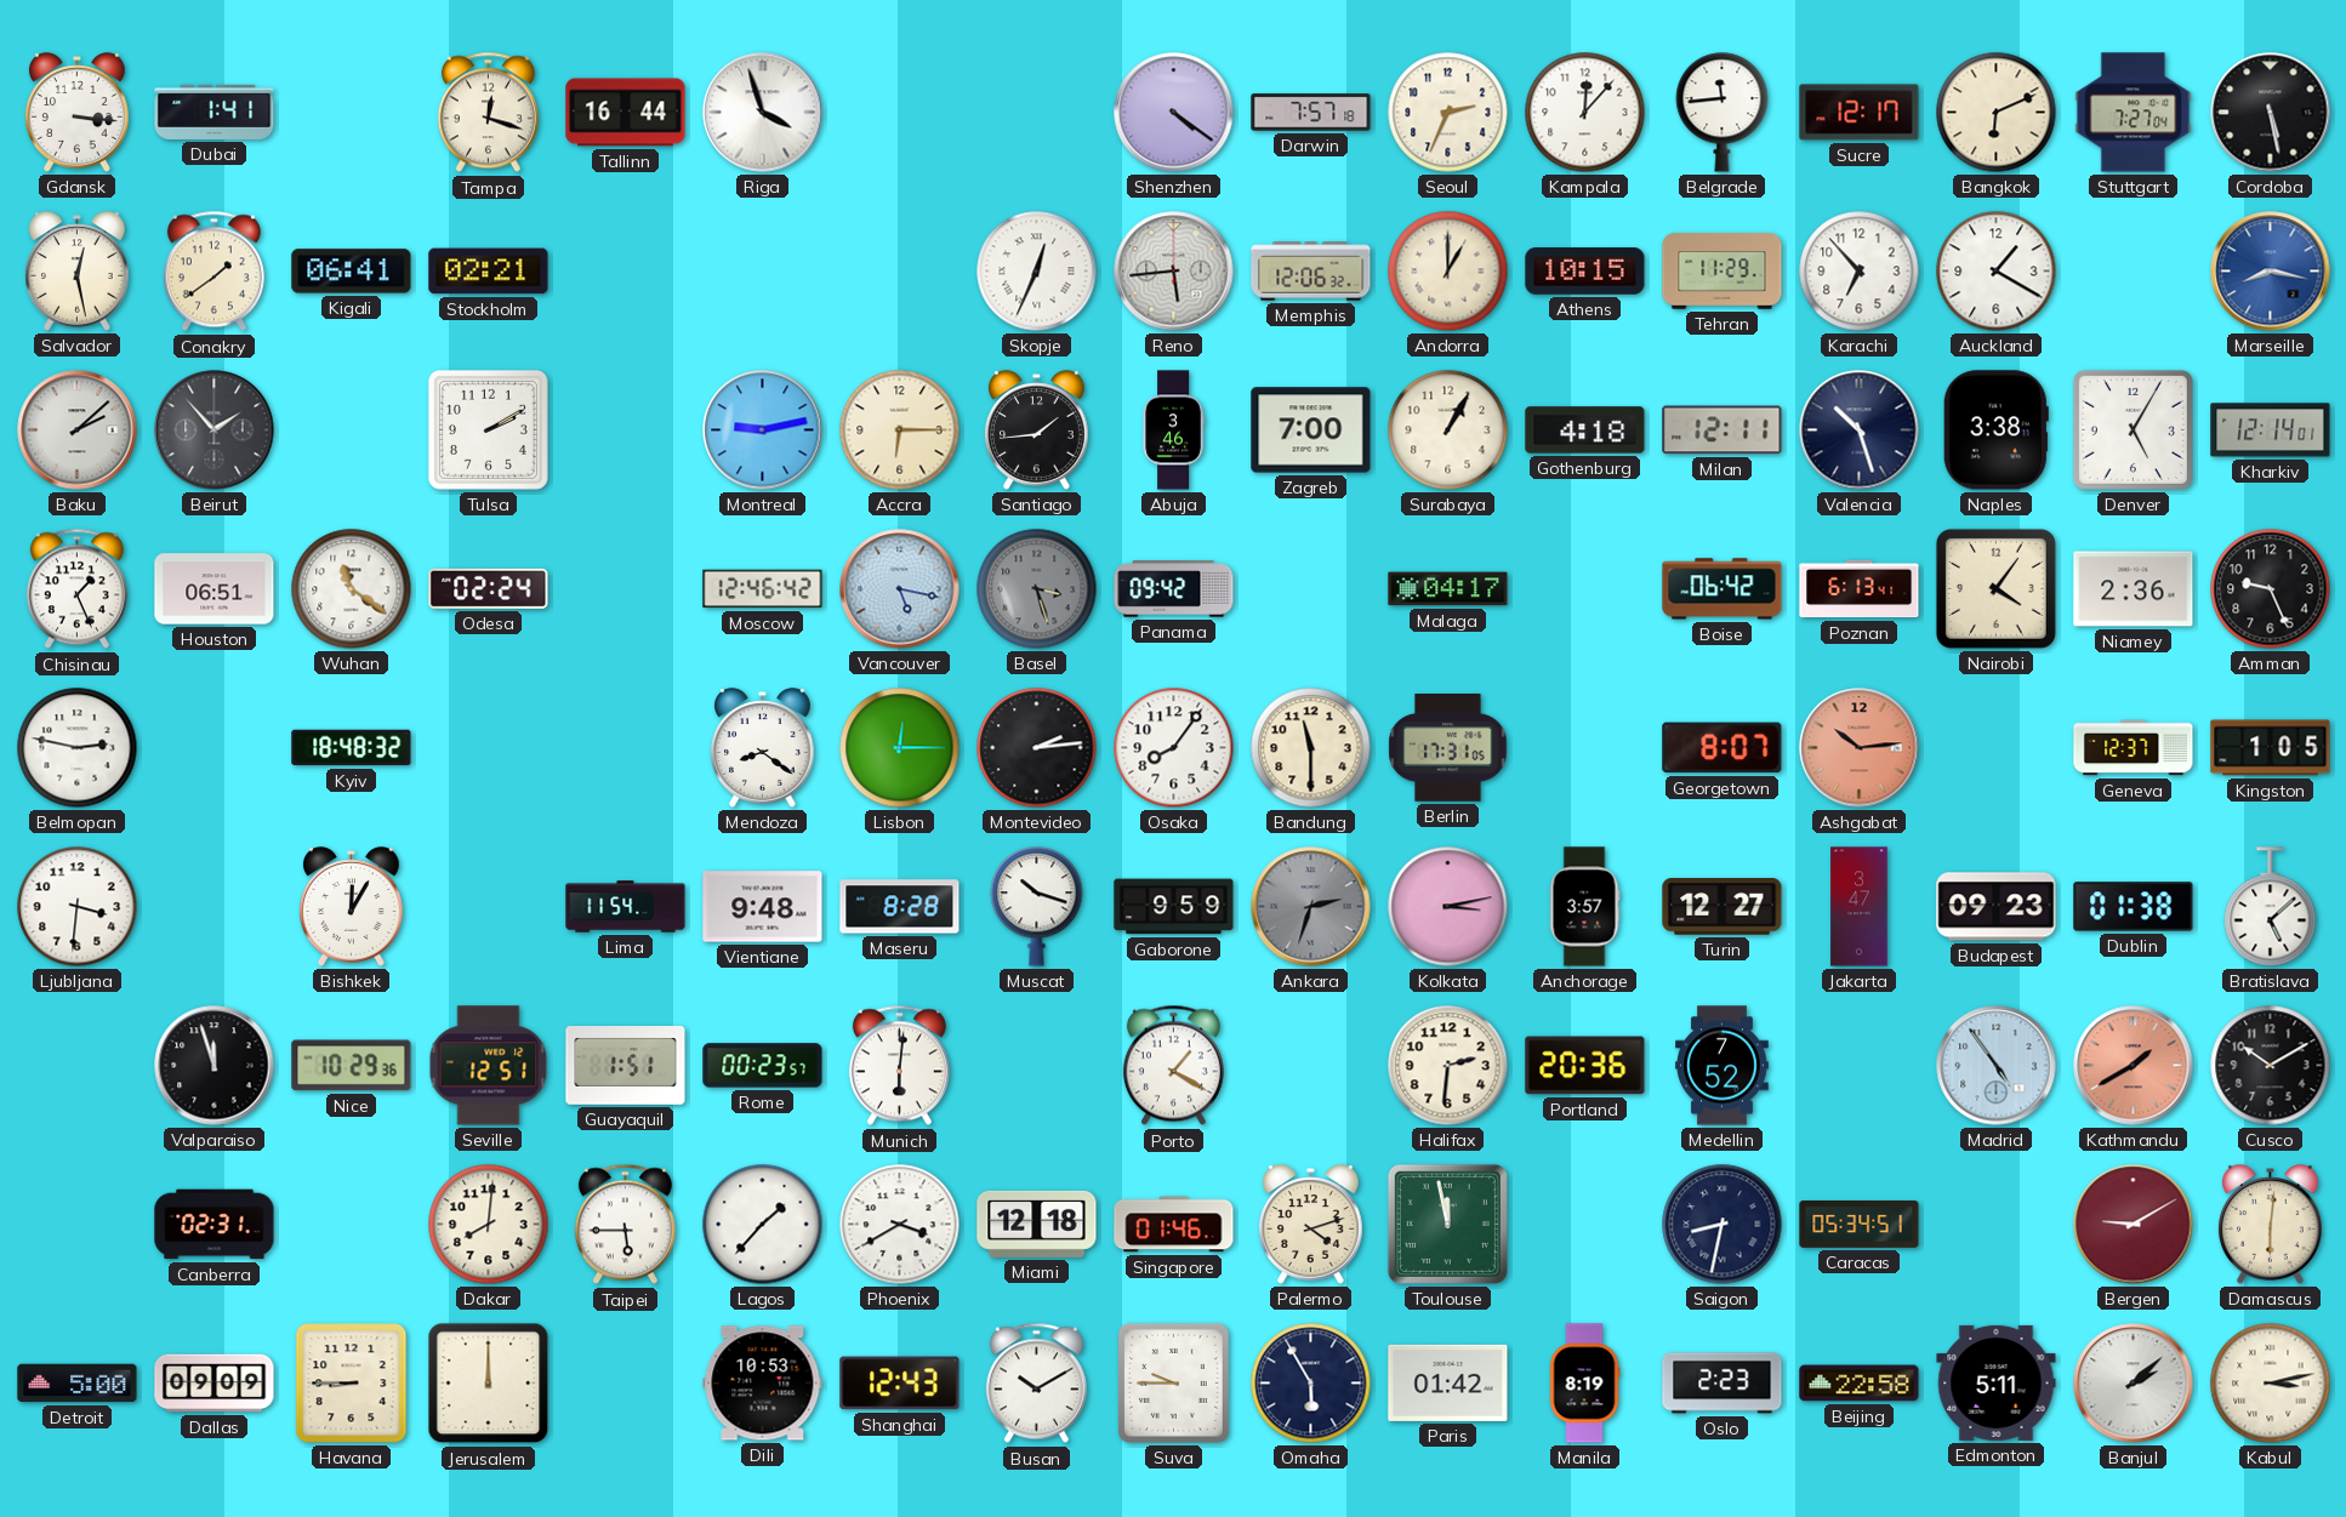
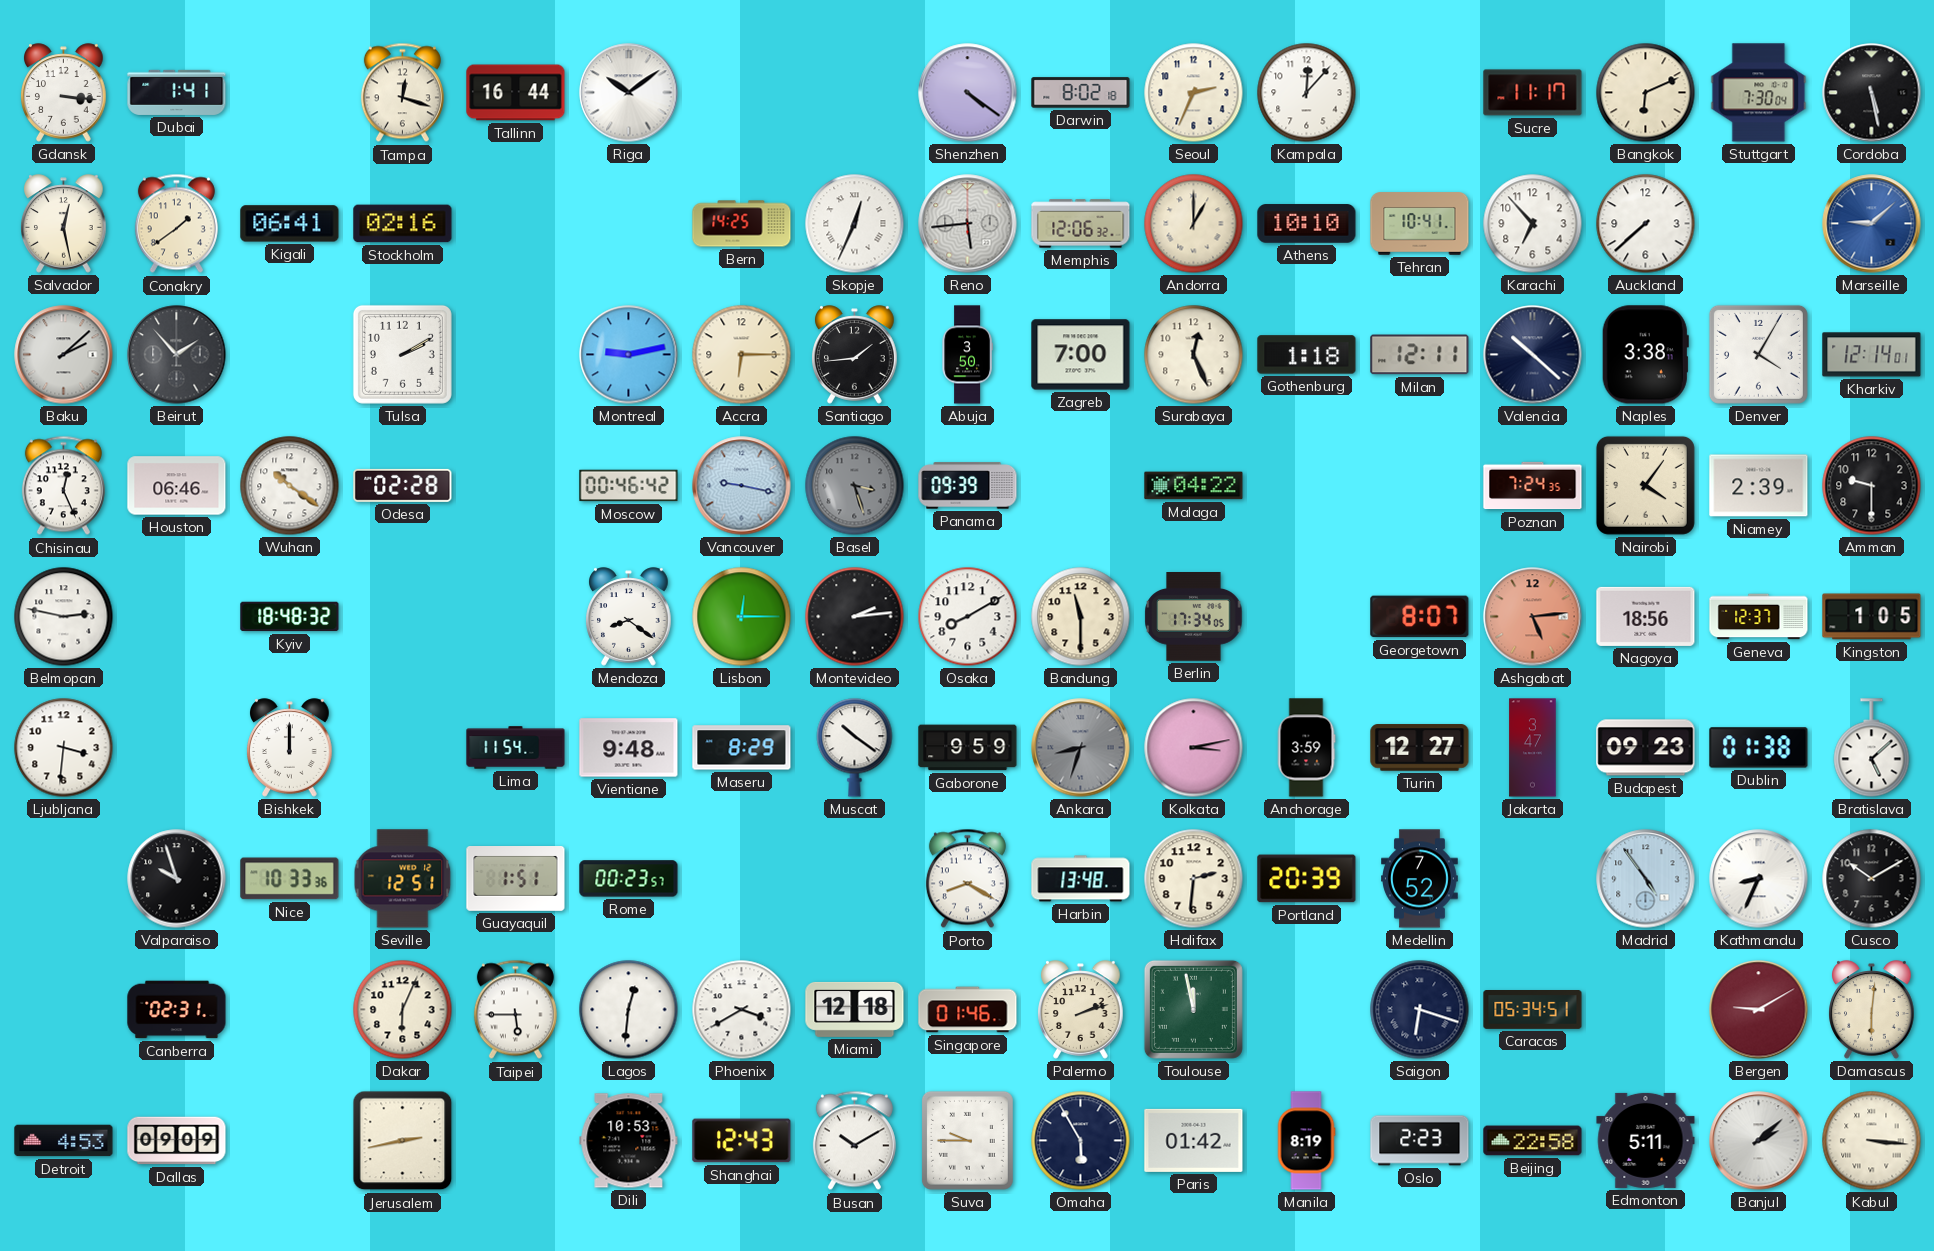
Riga: 3:57 -> 10:09 (629, 93)
Darwin: 7:57 -> 8:02 (1081, 93)
Belgrade: 11:44 -> none (1723, 113)
Sucre: 12:17 -> 11:17 (1533, 93)
Stuttgart: 7:27 -> 7:30 (1759, 93)
Stockholm: 02:21 -> 02:16 (403, 224)
Bern: none -> 14:25 (742, 224)
Athens: 10:15 -> 10:10 (1307, 224)
Tehran: 11:29 -> 10:41 (1420, 224)
Auckland: 1:20 -> 7:38 (1646, 224)
Marseille: 8:17 -> 9:08 (1872, 224)
Abuja: 3:46 -> 3:50 (967, 355)
Surabaya: 1:05 -> 12:26 (1194, 355)
Gothenburg: 4:18 -> 1:18 (1307, 355)
Valencia: 10:27 -> 10:22 (1533, 355)
Denver: 5:05 -> 4:05 (1758, 354)
Chisinau: 1:26 -> 12:26 (63, 486)
Houston: 06:51 -> 06:46 (177, 486)
Wuhan: 11:21 -> 10:21 (290, 486)
Odesa: 02:24 -> 02:28 (403, 485)
Moscow: 12:46 -> 00:46 (629, 486)
Vancouver: 5:17 -> 9:17 (742, 486)
Panama: 09:42 -> 09:39 (968, 486)
Malaga: 04:17 -> 04:22 (1194, 486)
Boise: 06:42 -> none (1723, 589)
Poznan: 6:13 -> 7:24 (1533, 486)
Niamey: 2:36 -> 2:39 (1759, 486)
Amman: 9:26 -> 9:30 (1872, 486)
Osaka: 8:06 -> 8:10 (968, 617)
Berlin: 17:31 -> 17:34 (1194, 617)
Ashgabat: 10:14 -> 5:14 (1533, 617)
Nagoya: none -> 18:56 (1646, 616)
Bishkek: 12:05 -> 12:00 (290, 748)
Maseru: 8:28 -> 8:29 (742, 748)
Muscat: 10:18 -> 10:21 (855, 748)
Ankara: 2:33 -> 8:33 (1081, 748)
Anchorage: 3:57 -> 3:59 (1306, 748)
Valparaiso: 11:57 -> 9:57 (177, 879)
Nice: 10:29 -> 10:33 (290, 879)
Munich: 6:01 -> none (899, 1066)
Porto: 1:20 -> 8:20 (967, 879)
Harbin: none -> 13:48 (1081, 879)
Portland: 20:36 -> 20:39 (1307, 879)
Kathmandu: 1:40 -> 8:34 (1759, 879)
Kathmandu dial: salmon -> white (1759, 879)
Dakar: 8:01 -> 6:04 (403, 1010)
Lagos: 1:37 -> 12:31 (629, 1010)
Palermo: 4:12 -> 2:12 (1081, 1010)
Saigon: 8:32 -> 6:18 (1420, 1010)
Detroit: 5:00 -> 4:53 (64, 1141)
Havana: 8:45 -> none (352, 1384)
Jerusalem: 12:00 -> 2:43 (403, 1141)
Kabul: 3:13 -> 3:16 (1872, 1141)
